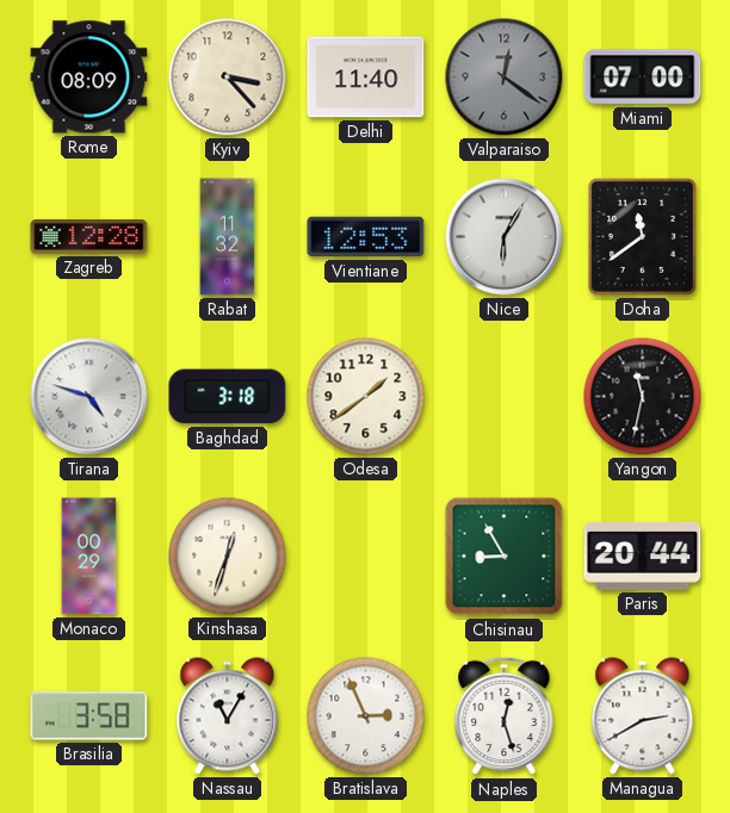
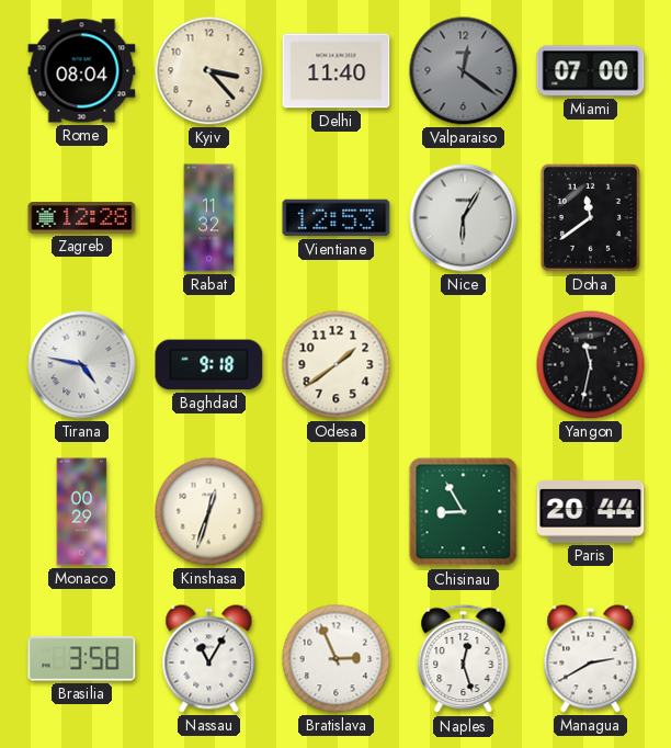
Rome: 08:09 -> 08:04 (82, 71)
Tirana: 4:48 -> 4:47 (82, 365)
Baghdad: 3:18 -> 9:18 (209, 365)
